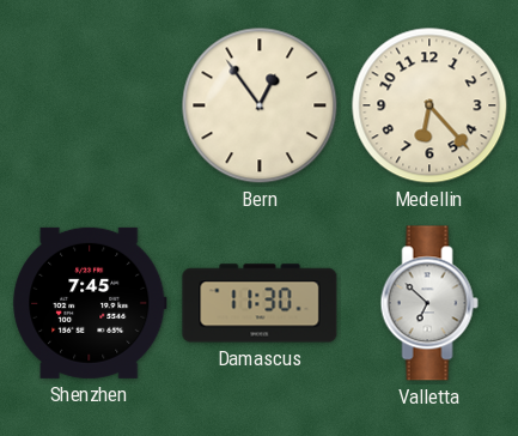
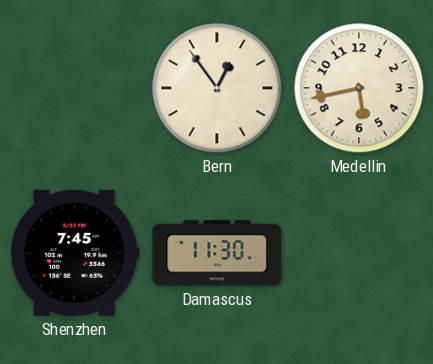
Medellin: 6:23 -> 5:43 (359, 88)
Valletta: 6:52 -> none (429, 303)
